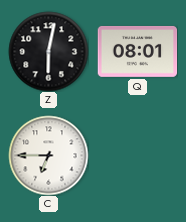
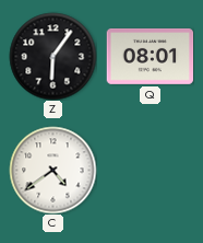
Z: 6:02 -> 6:06 (52, 56)
C: 6:45 -> 4:39 (52, 170)
